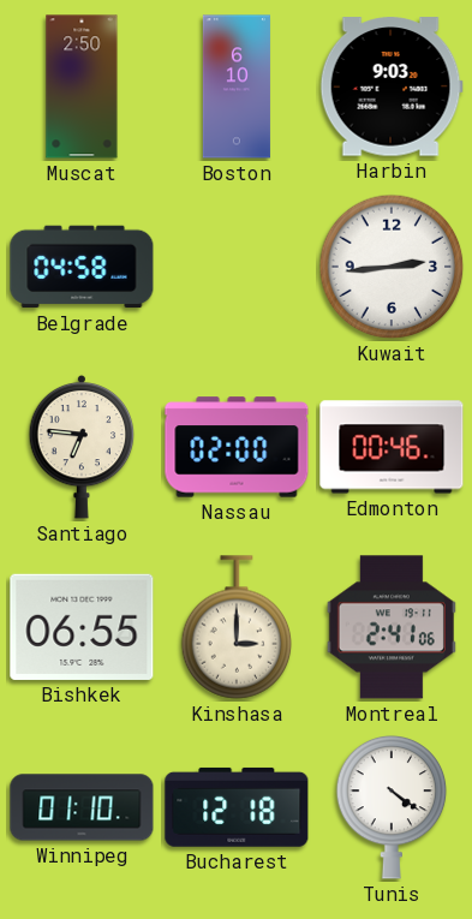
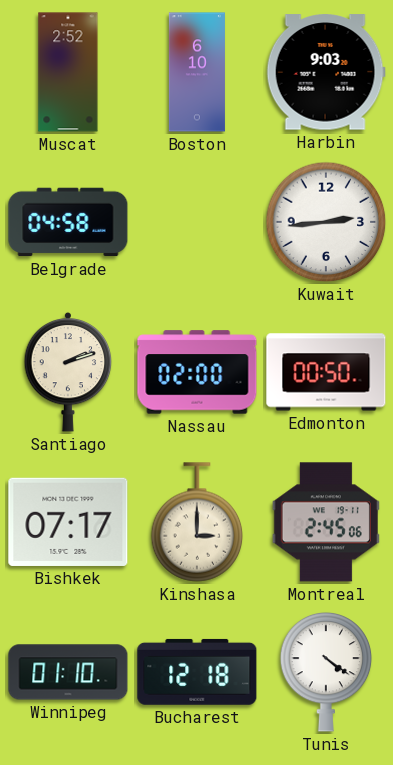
Muscat: 2:50 -> 2:52 (68, 72)
Santiago: 6:46 -> 2:12 (68, 372)
Edmonton: 00:46 -> 00:50 (326, 372)
Bishkek: 06:55 -> 07:17 (68, 522)
Montreal: 2:41 -> 2:45 (326, 522)
